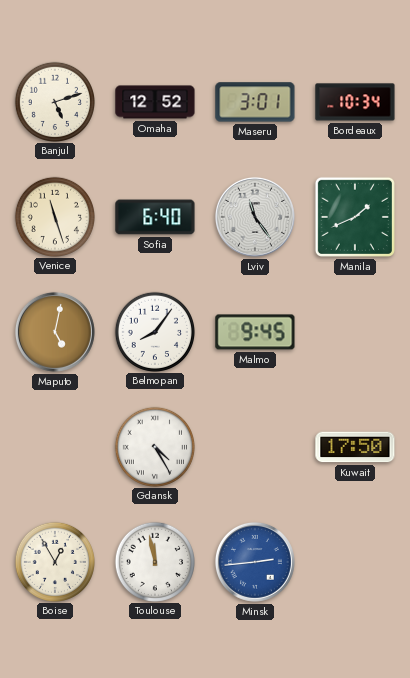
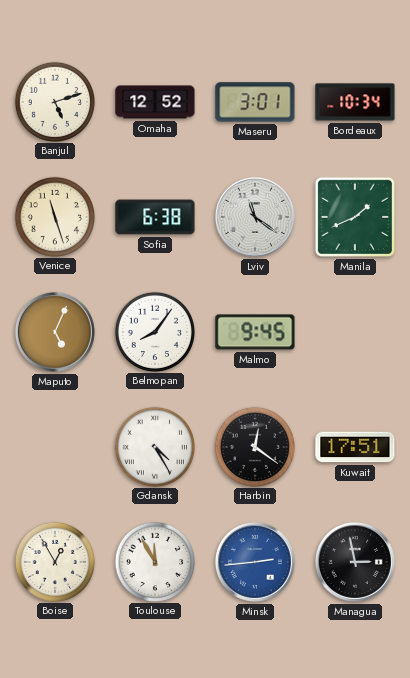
Sofia: 6:40 -> 6:38 (155, 217)
Lviv: 11:24 -> 11:21 (255, 217)
Maputo: 5:02 -> 5:04 (55, 332)
Harbin: none -> 12:21 (254, 446)
Kuwait: 17:50 -> 17:51 (355, 447)
Toulouse: 11:58 -> 11:55 (154, 561)
Managua: none -> 2:58 (355, 562)
